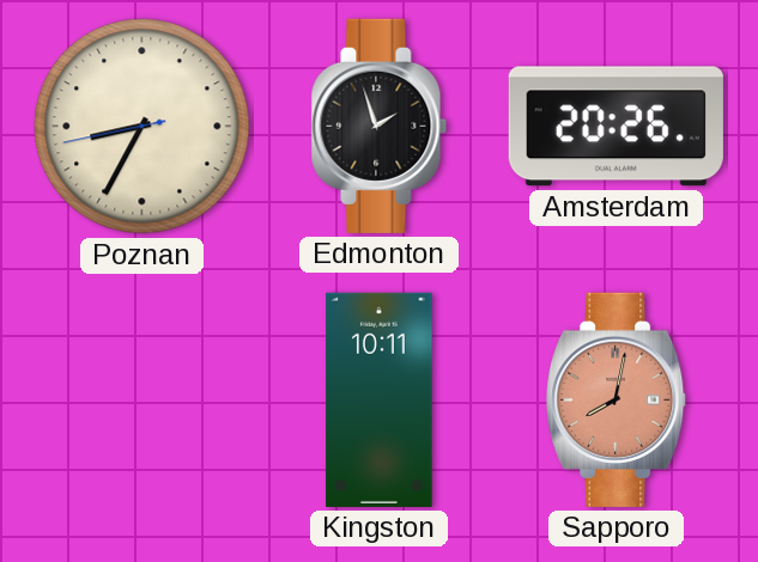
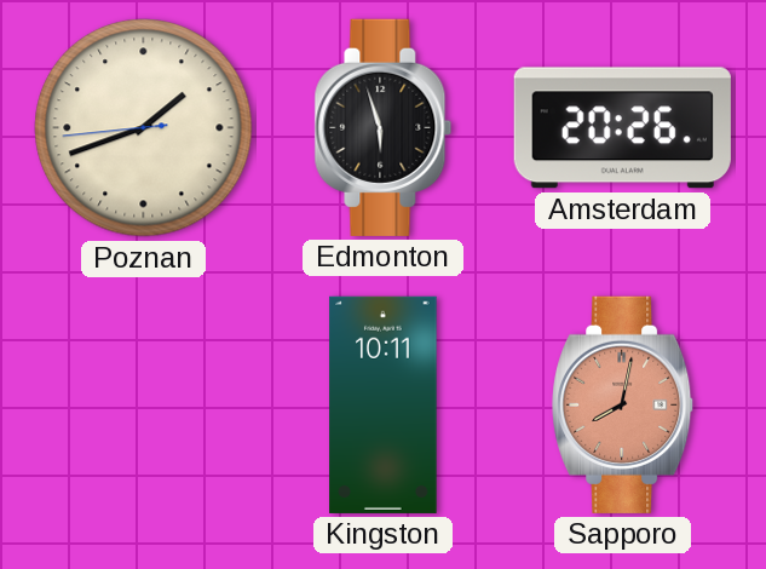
Poznan: 8:34 -> 1:41 (144, 128)
Edmonton: 1:57 -> 5:57 (384, 127)
